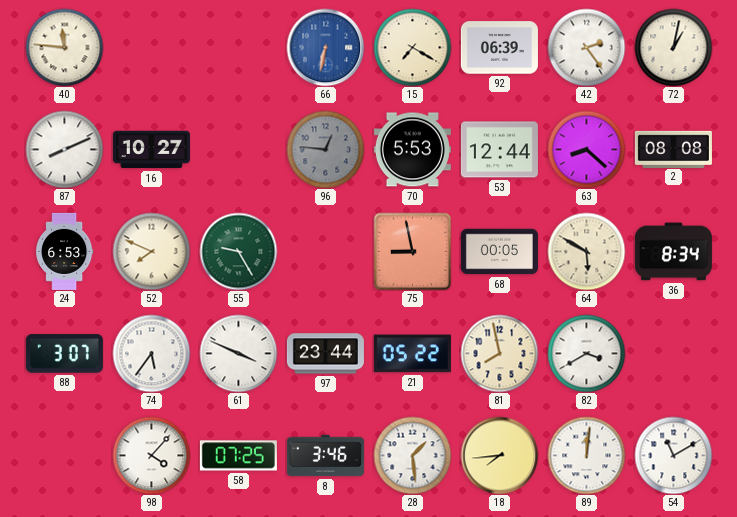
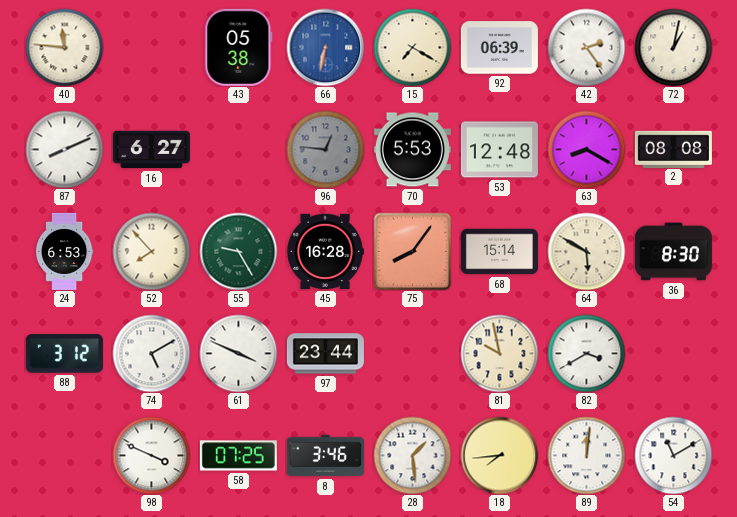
43: none -> 05:38 (239, 47)
16: 10:27 -> 6:27 (151, 150)
53: 12:44 -> 12:48 (499, 150)
63: 8:22 -> 8:20 (586, 149)
52: 7:49 -> 7:53 (151, 251)
45: none -> 16:28 (325, 252)
75: 8:58 -> 8:06 (412, 251)
68: 00:05 -> 15:14 (499, 252)
36: 8:34 -> 8:30 (673, 252)
88: 3:07 -> 3:12 (64, 354)
74: 5:36 -> 5:10 (151, 353)
21: 05:22 -> none (412, 354)
81: 7:58 -> 9:58 (499, 353)
98: 4:07 -> 3:49 (151, 455)
